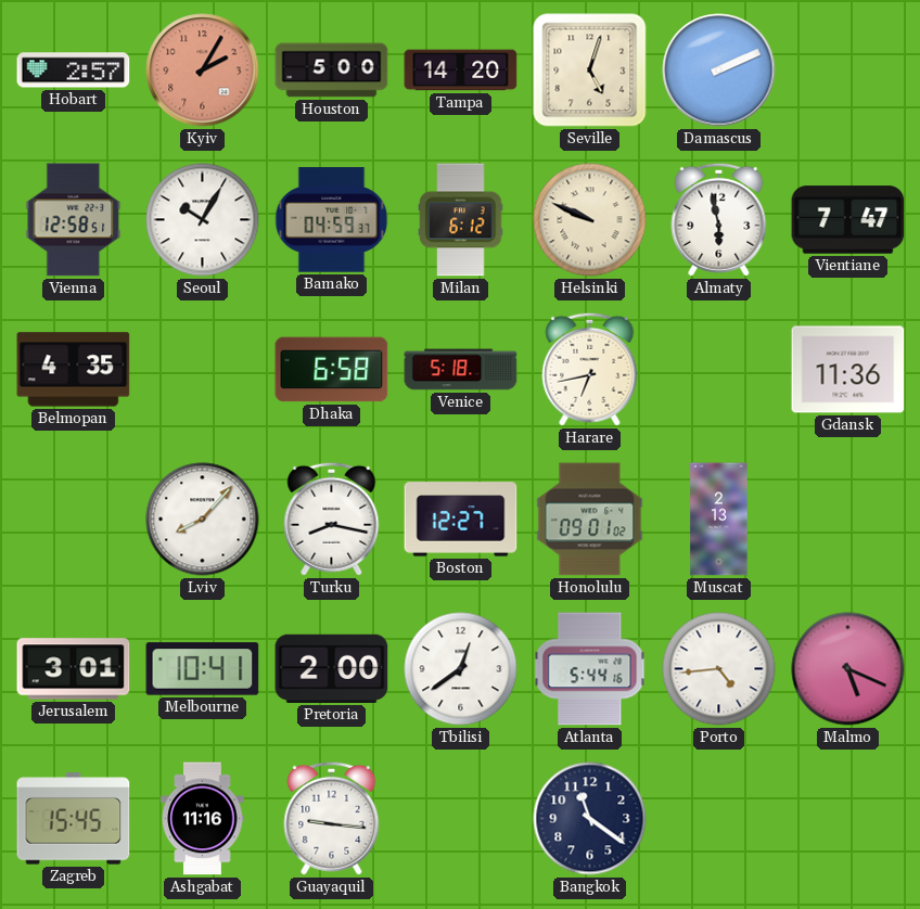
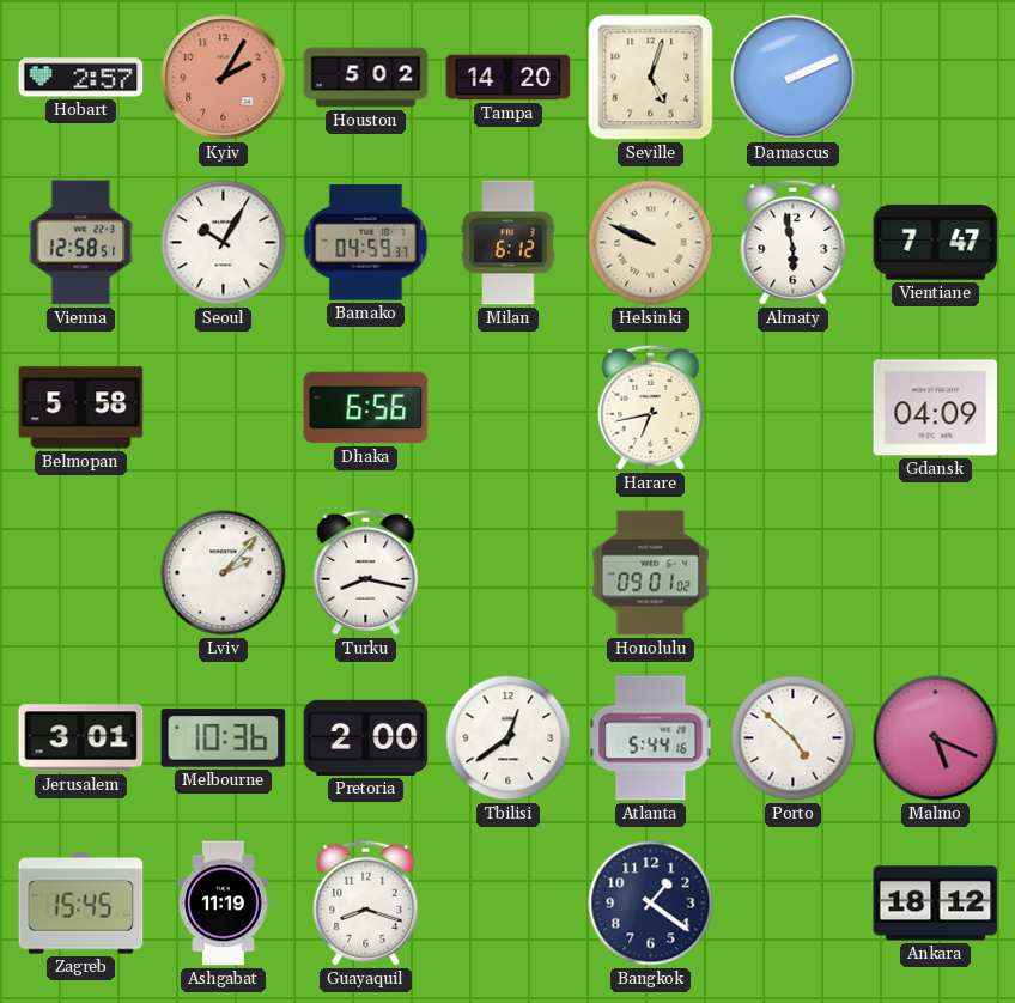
Houston: 5:00 -> 5:02 (366, 78)
Belmopan: 4:35 -> 5:58 (81, 408)
Dhaka: 6:58 -> 6:56 (366, 408)
Venice: 5:18 -> none (461, 370)
Gdansk: 11:36 -> 04:09 (936, 408)
Lviv: 8:07 -> 2:07 (224, 573)
Boston: 12:27 -> none (461, 520)
Muscat: 2:13 -> none (719, 520)
Melbourne: 10:41 -> 10:36 (224, 738)
Porto: 4:44 -> 4:52 (794, 738)
Ashgabat: 11:16 -> 11:19 (224, 904)
Guayaquil: 9:16 -> 8:18 (366, 902)
Bangkok: 11:21 -> 1:21 (651, 904)
Ankara: none -> 18:12 (936, 904)
